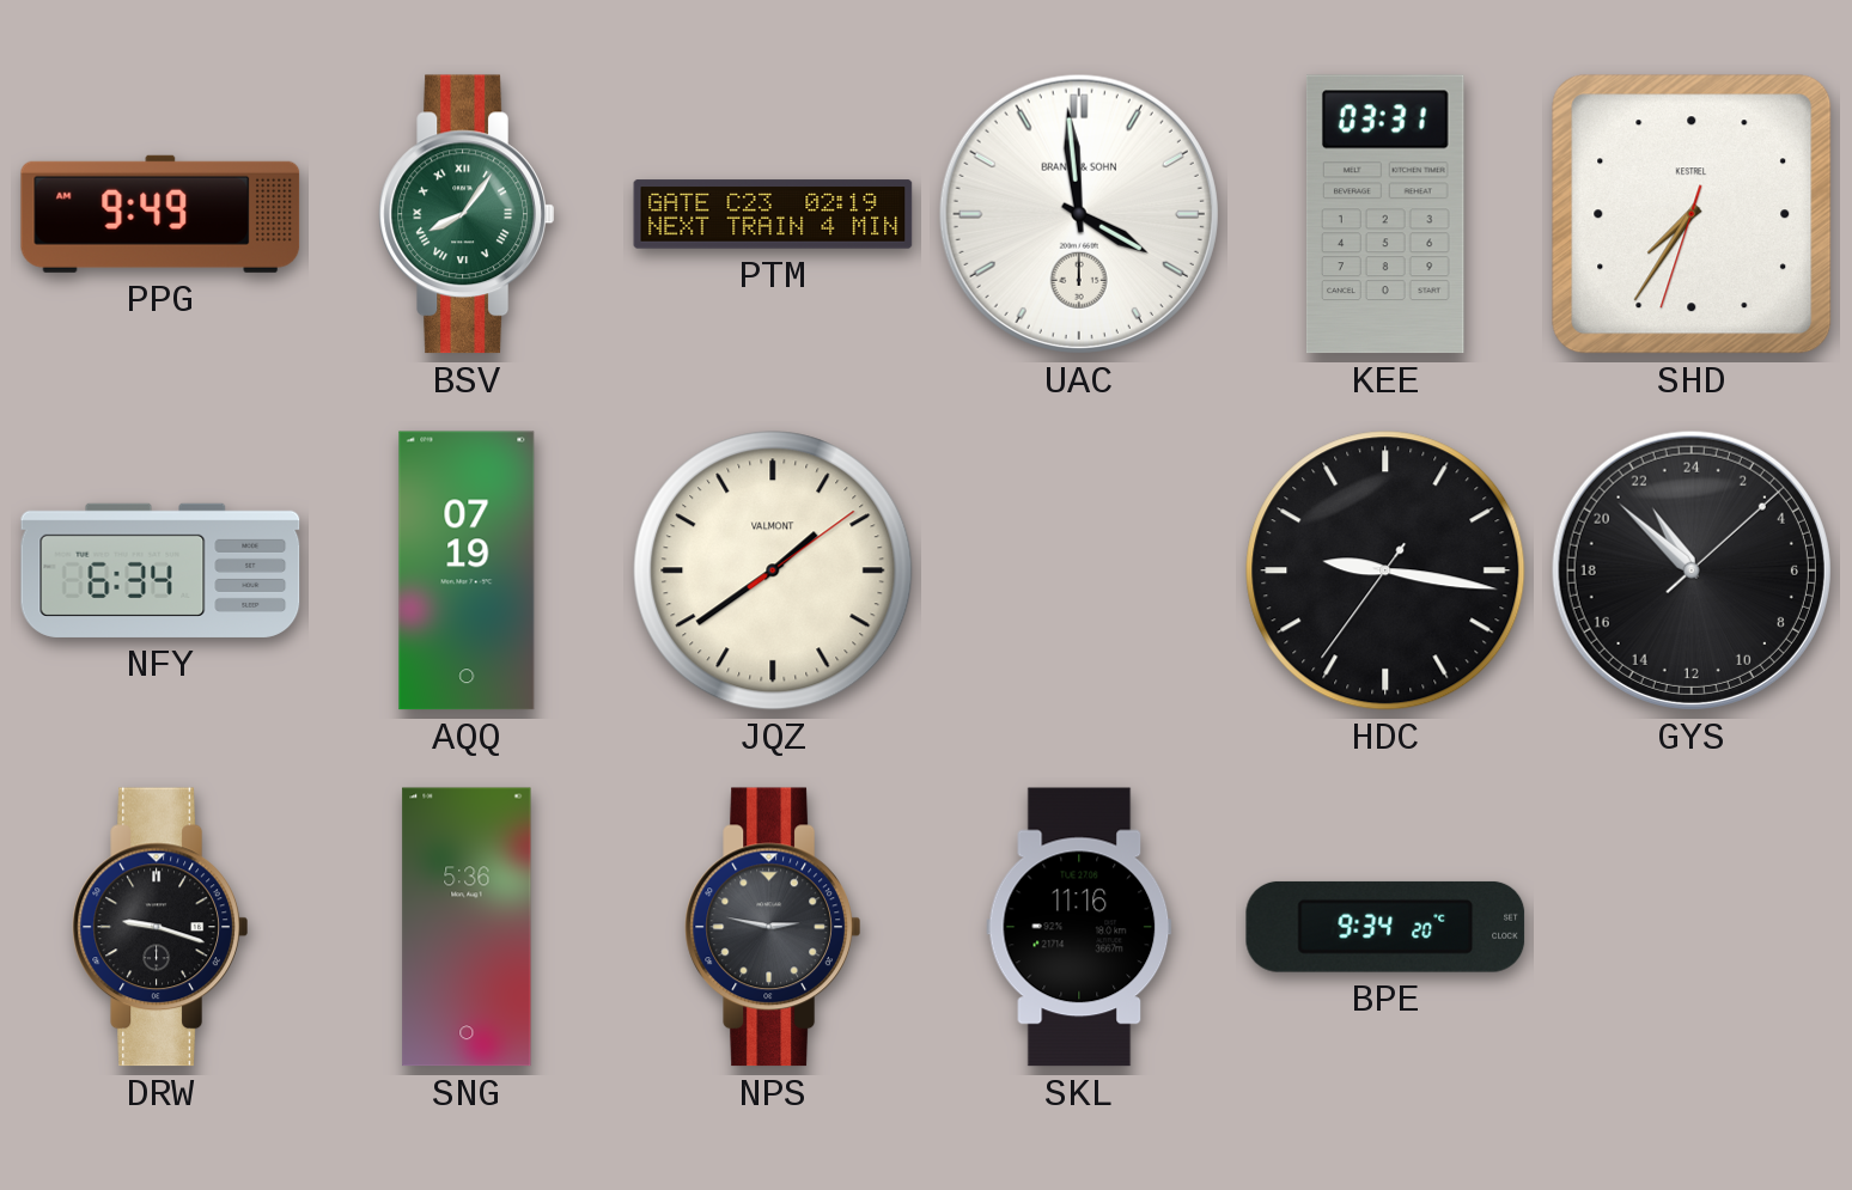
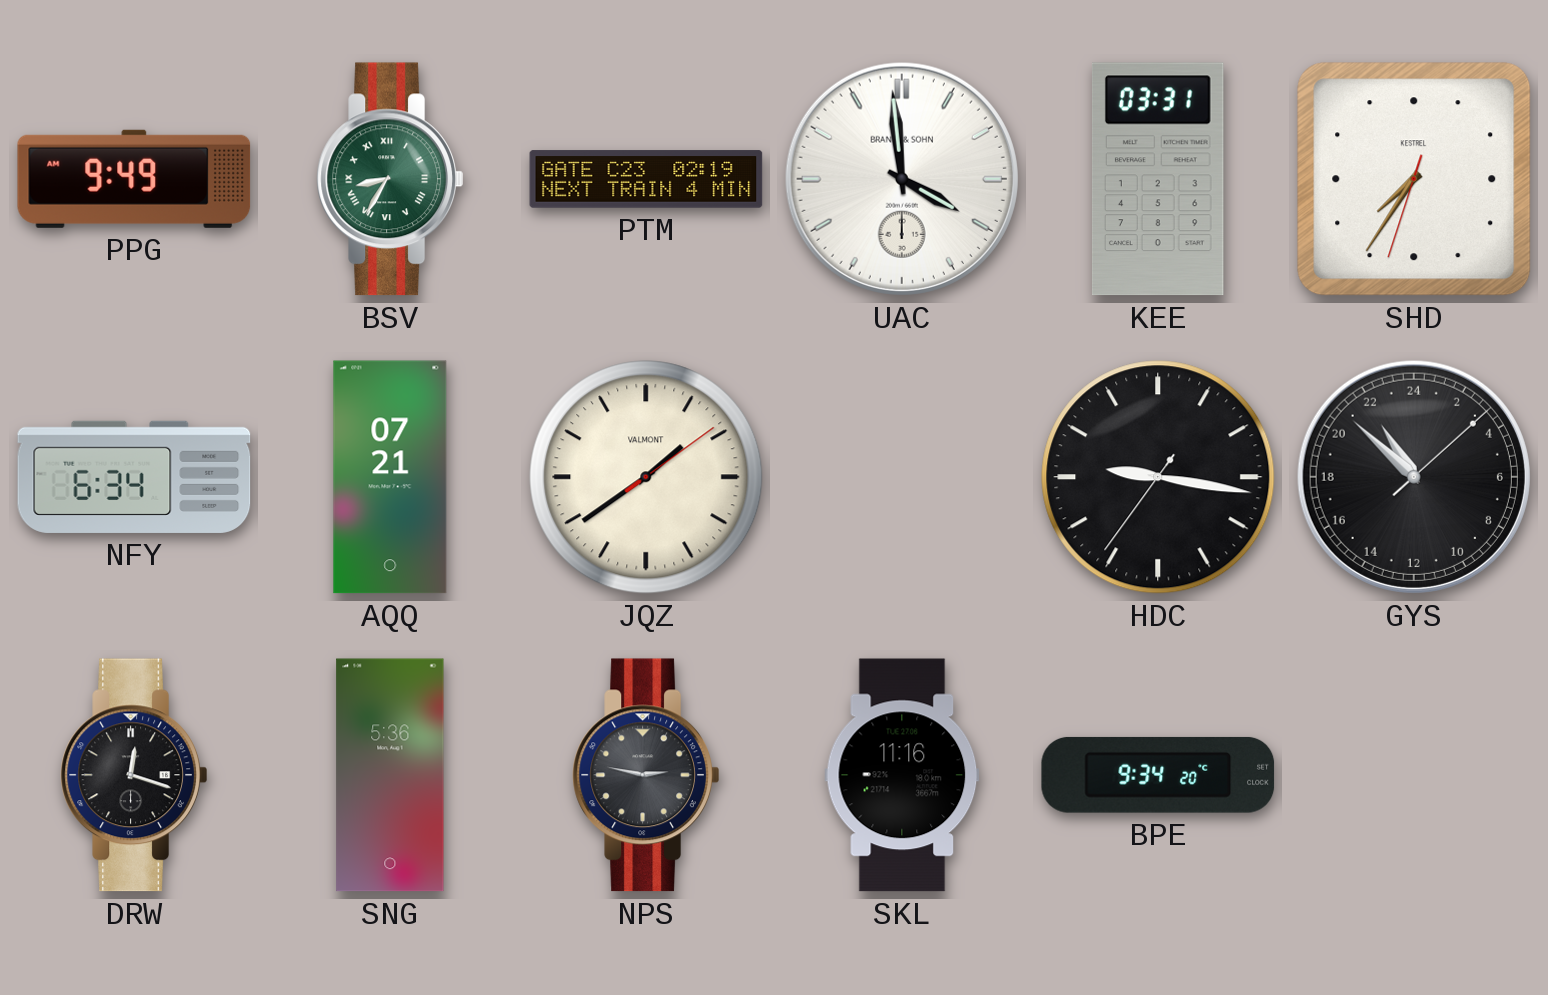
BSV: 8:06 -> 8:35 (390, 179)
AQQ: 07:19 -> 07:21 (390, 477)
DRW: 9:18 -> 12:18 (134, 775)
